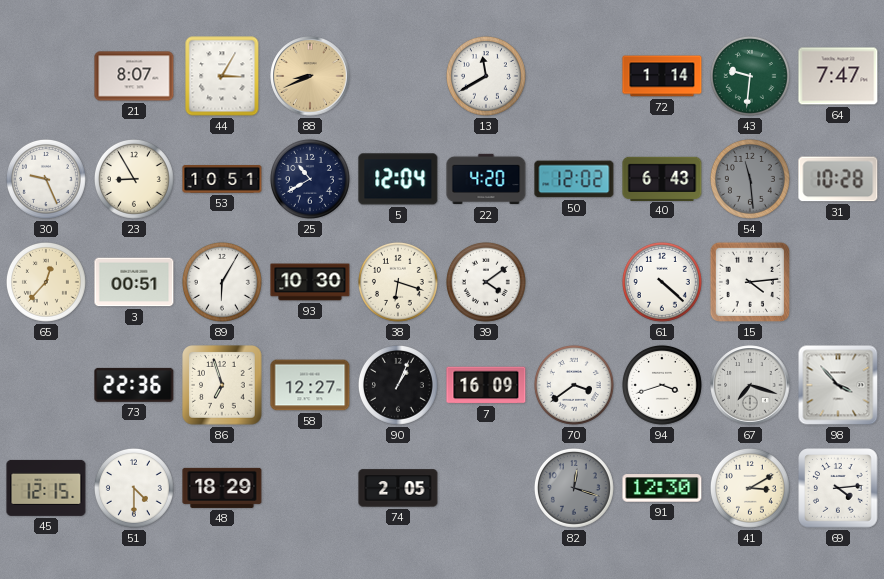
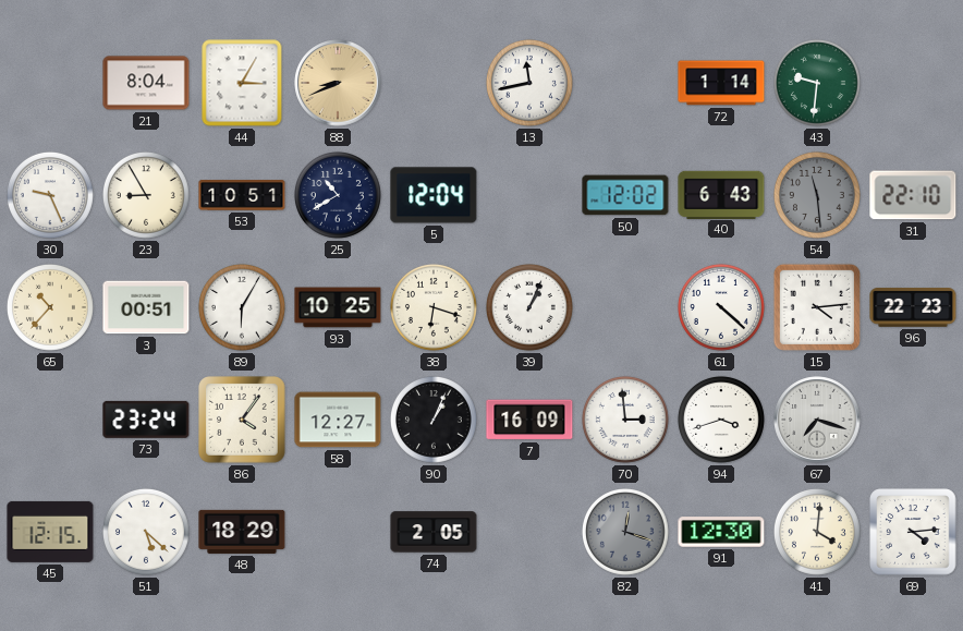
21: 8:07 -> 8:04 (146, 83)
13: 11:40 -> 11:43 (529, 83)
64: 7:47 -> none (838, 76)
22: 4:20 -> none (486, 179)
31: 10:28 -> 22:10 (913, 195)
65: 12:37 -> 10:37 (50, 307)
93: 10:30 -> 10:25 (338, 307)
39: 4:09 -> 1:04 (529, 307)
96: none -> 22:23 (913, 307)
73: 22:36 -> 23:24 (146, 420)
86: 6:57 -> 4:06 (242, 420)
70: 3:39 -> 2:59 (625, 420)
98: 3:53 -> none (838, 385)
51: 4:30 -> 5:22 (146, 532)
41: 3:10 -> 4:01 (817, 532)
